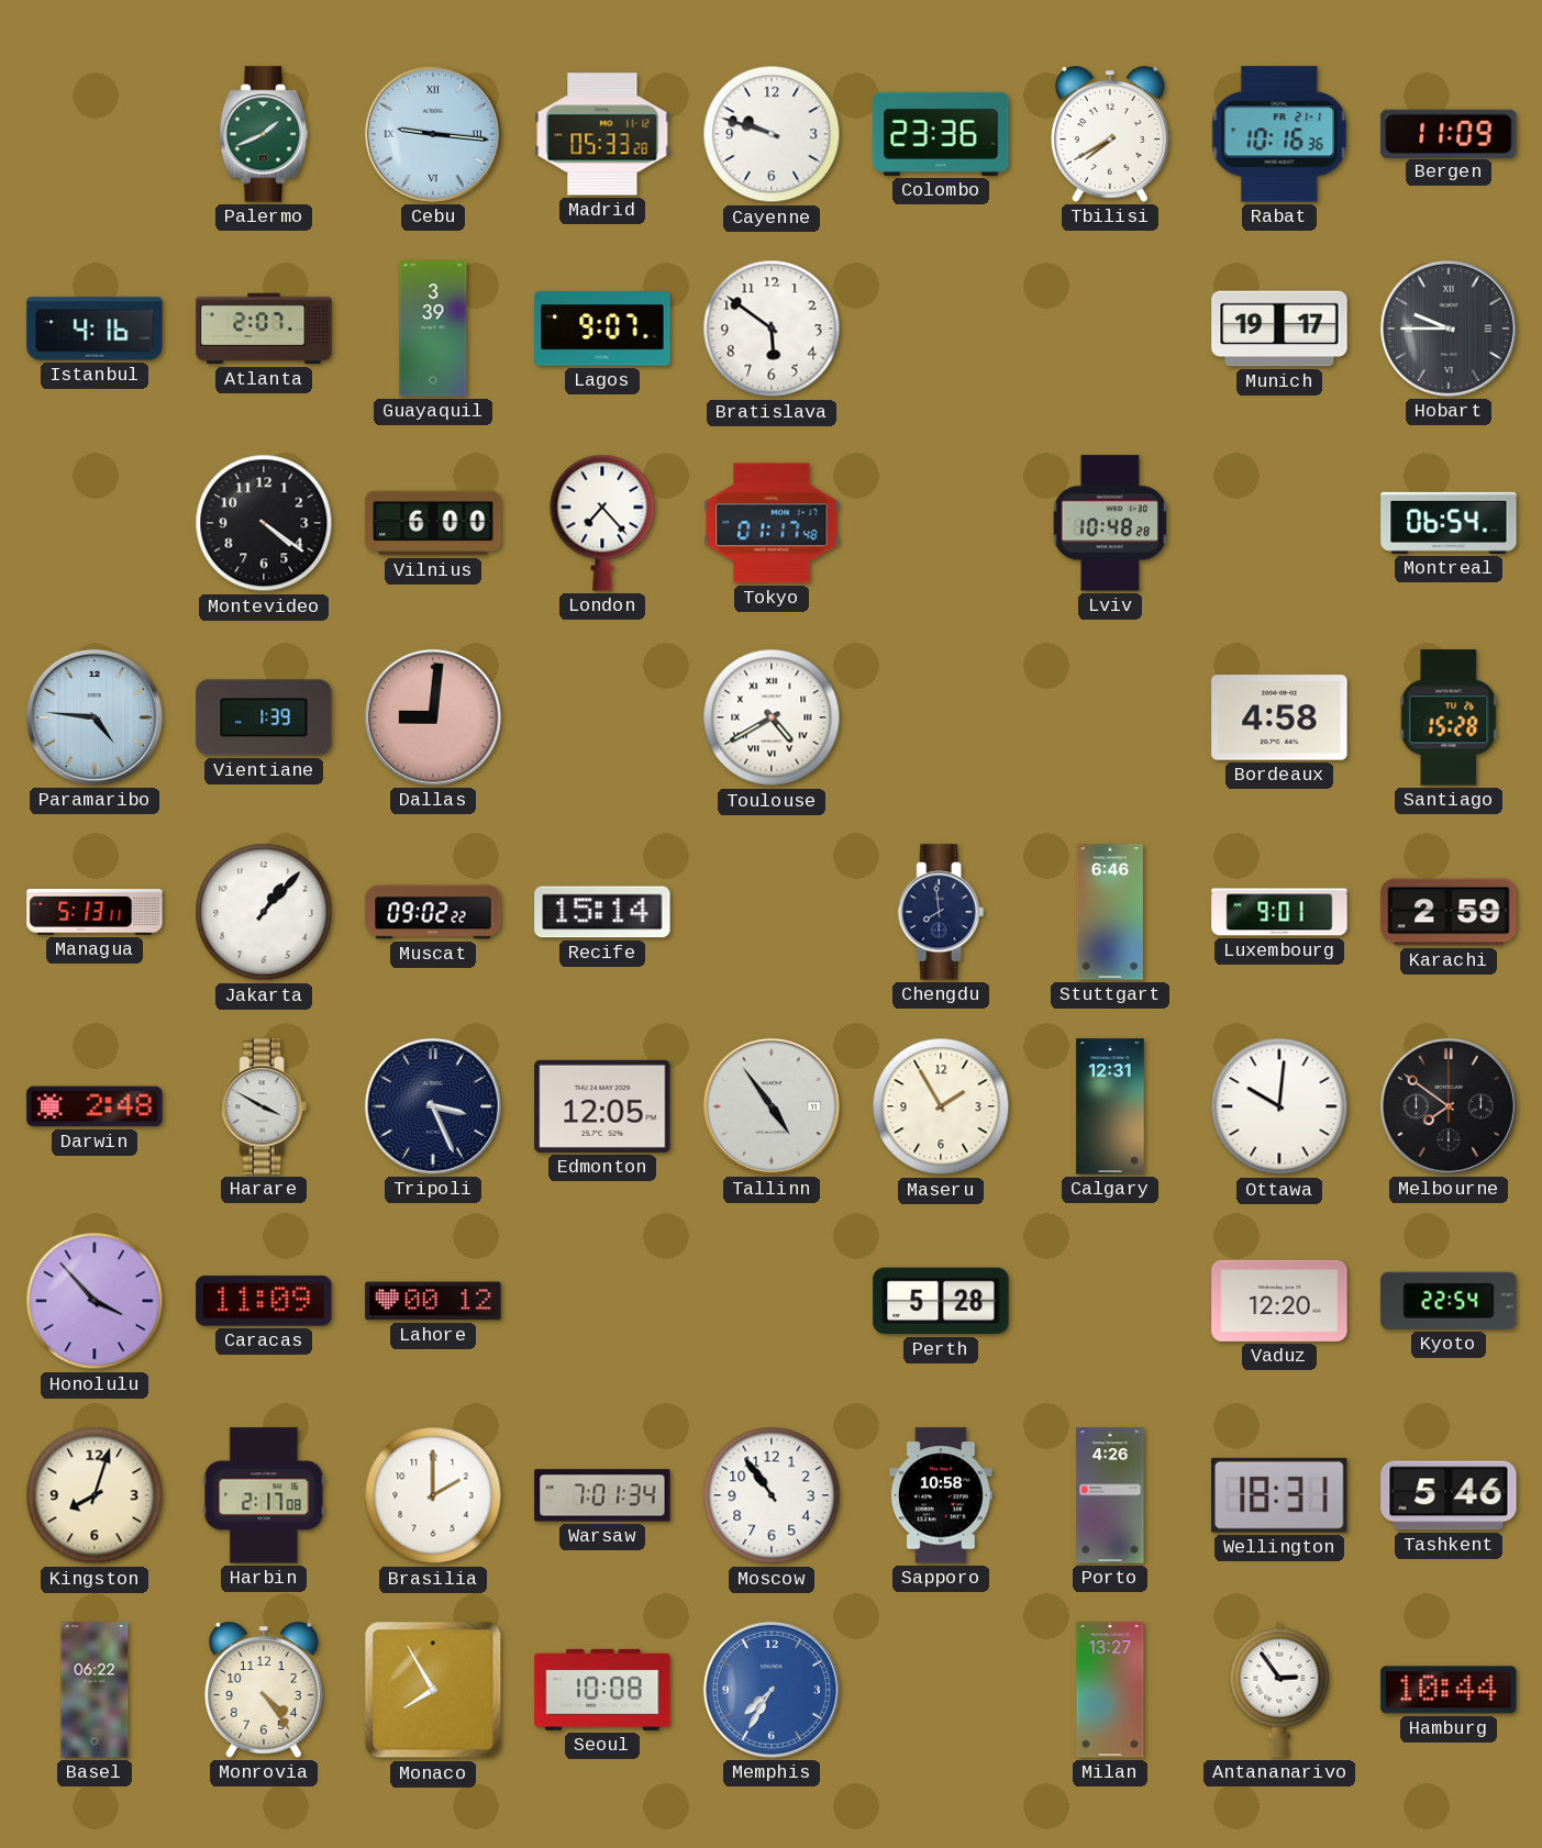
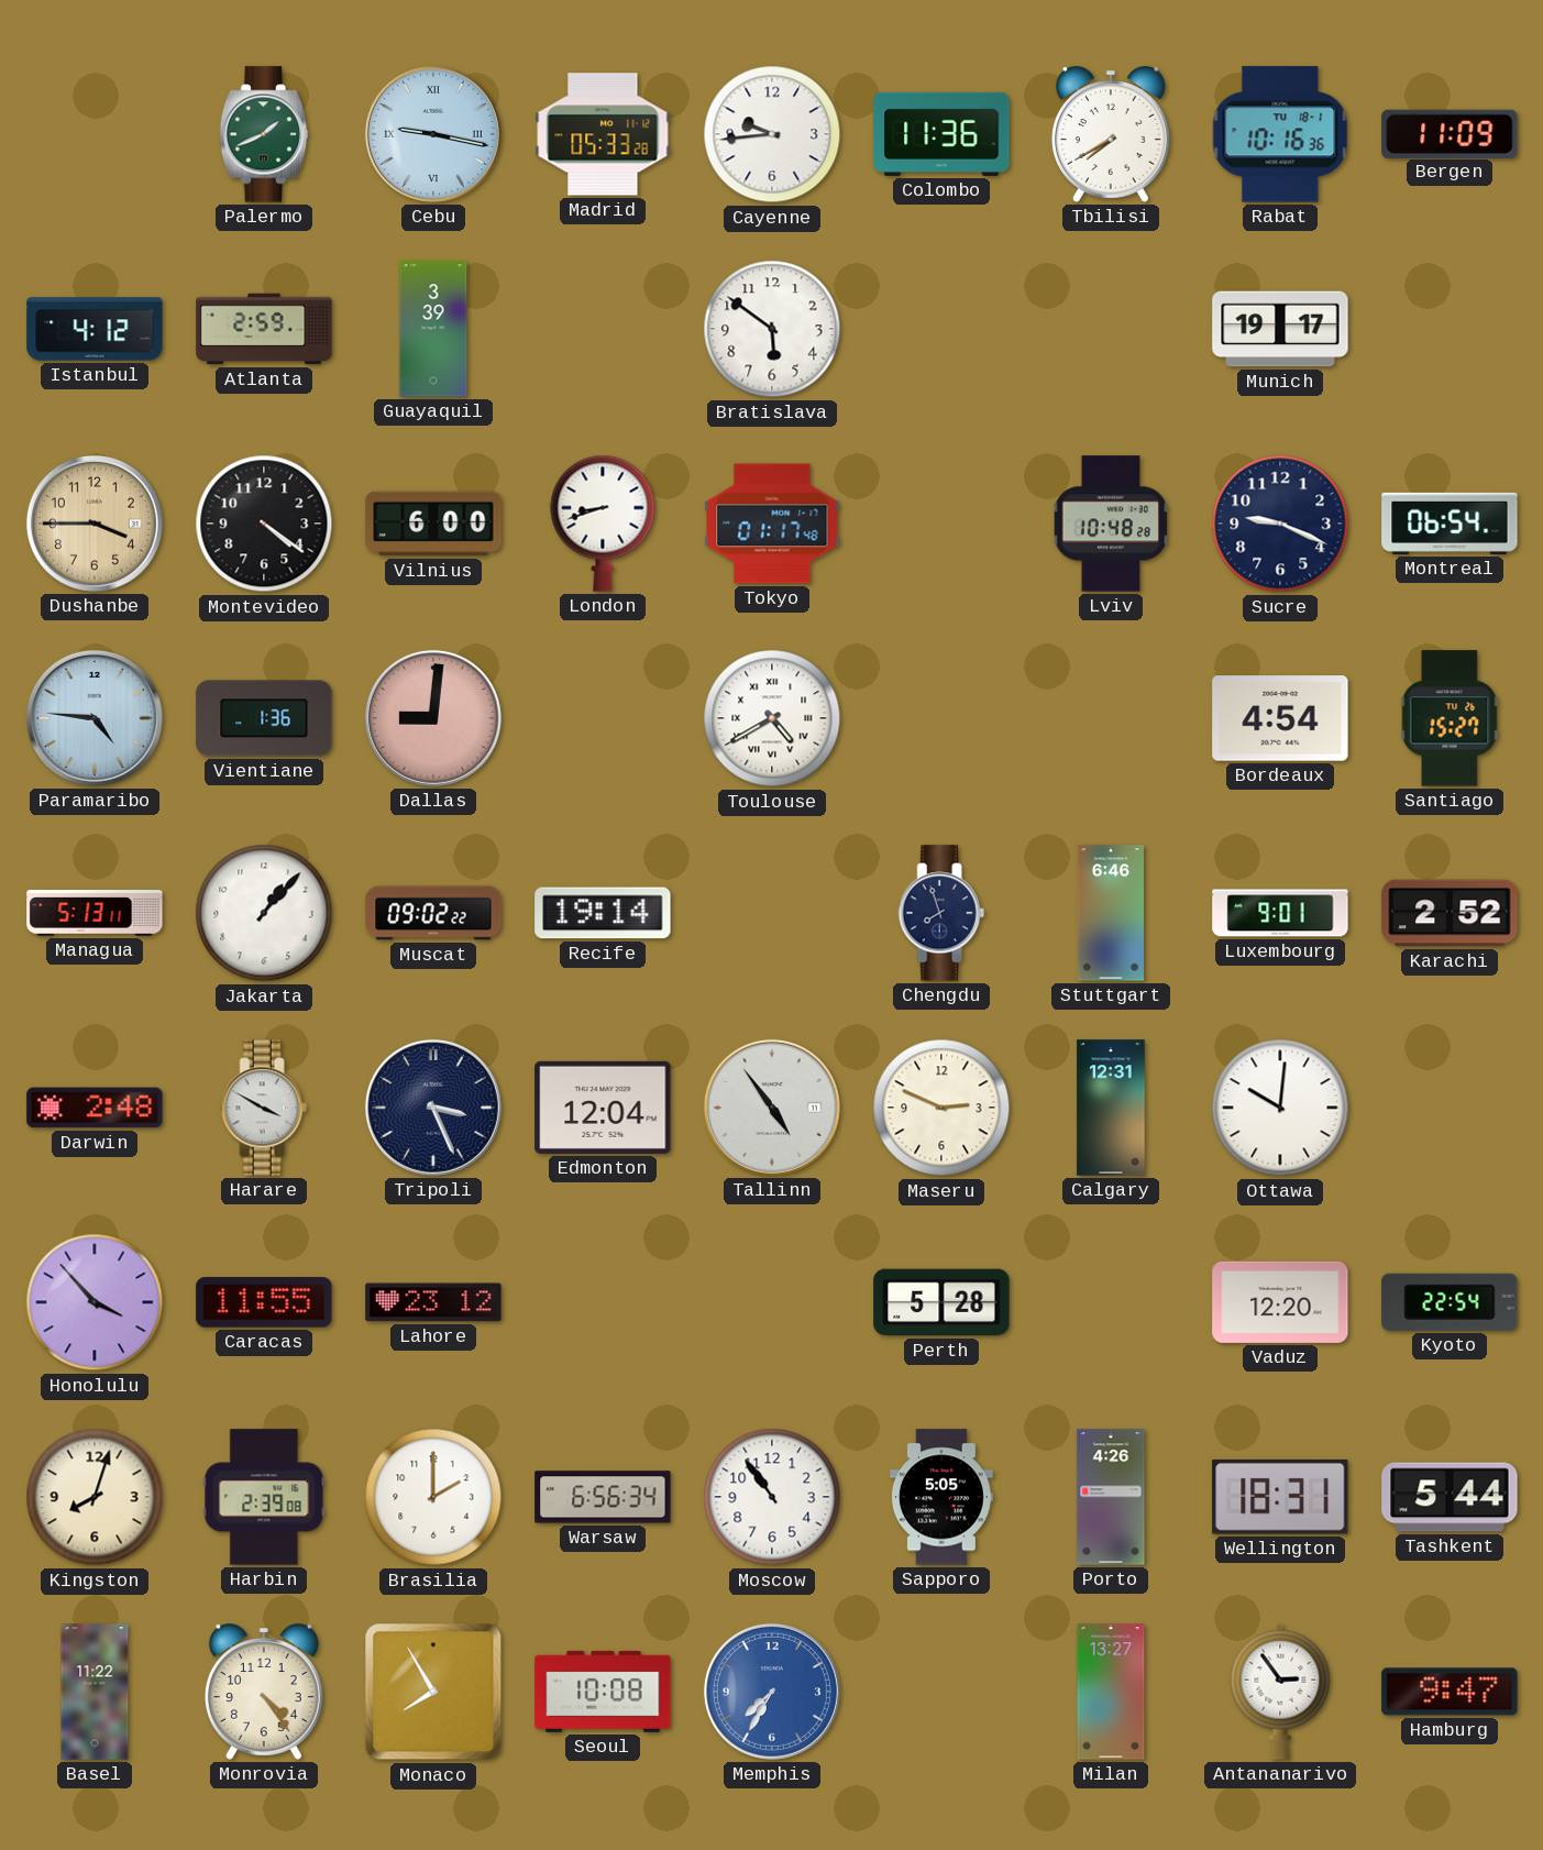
Cebu: 9:16 -> 9:17 (433, 134)
Cayenne: 9:48 -> 9:44 (772, 134)
Colombo: 23:36 -> 11:36 (941, 134)
Rabat date: FR 21-1 -> TU 18-1 (1280, 134)
Istanbul: 4:16 -> 4:12 (95, 329)
Atlanta: 2:07 -> 2:59 (264, 329)
Lagos: 9:07 -> none (602, 329)
Hobart: 9:45 -> none (1449, 329)
Dushanbe: none -> 3:45 (95, 524)
London: 7:23 -> 8:42 (603, 524)
Sucre: none -> 9:19 (1280, 524)
Vientiane: 1:39 -> 1:36 (264, 718)
Bordeaux: 4:58 -> 4:54 (1280, 718)
Santiago: 15:28 -> 15:27 (1450, 718)
Recife: 15:14 -> 19:14 (603, 913)
Chengdu: 7:59 -> 7:57 (941, 913)
Karachi: 2:59 -> 2:52 (1450, 913)
Edmonton: 12:05 -> 12:04 (603, 1108)
Maseru: 1:55 -> 2:49 (941, 1108)
Melbourne: 7:51 -> none (1449, 1106)
Caracas: 11:09 -> 11:55 (264, 1302)
Lahore: 00:12 -> 23:12 (433, 1302)
Harbin: 2:17 -> 2:39 (264, 1497)
Warsaw: 7:01 -> 6:56 (603, 1497)
Sapporo: 10:58 -> 5:05 (941, 1497)
Tashkent: 5:46 -> 5:44 (1450, 1497)
Basel: 06:22 -> 11:22 (95, 1692)
Hamburg: 10:44 -> 9:47 (1450, 1692)
